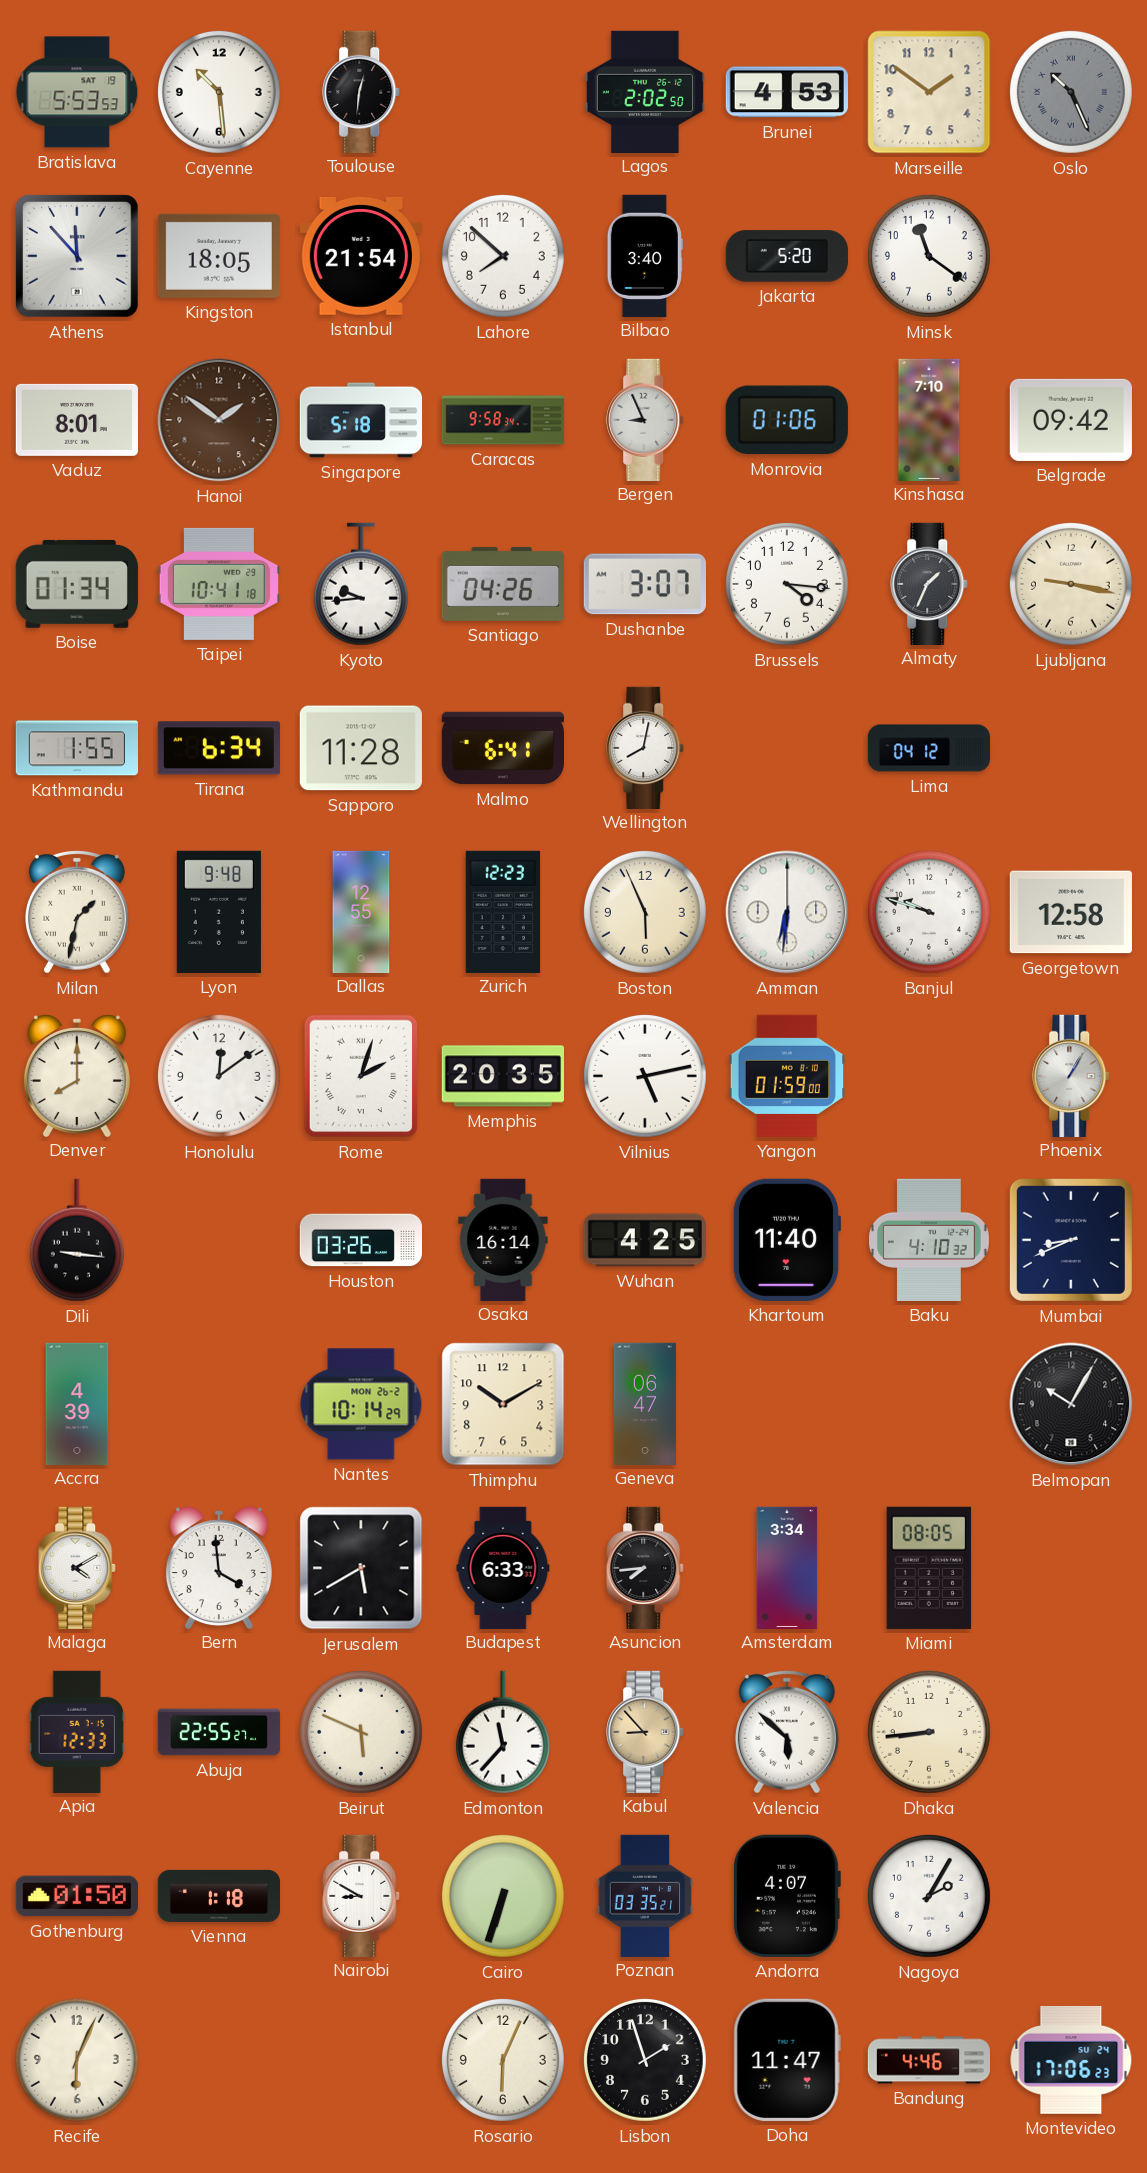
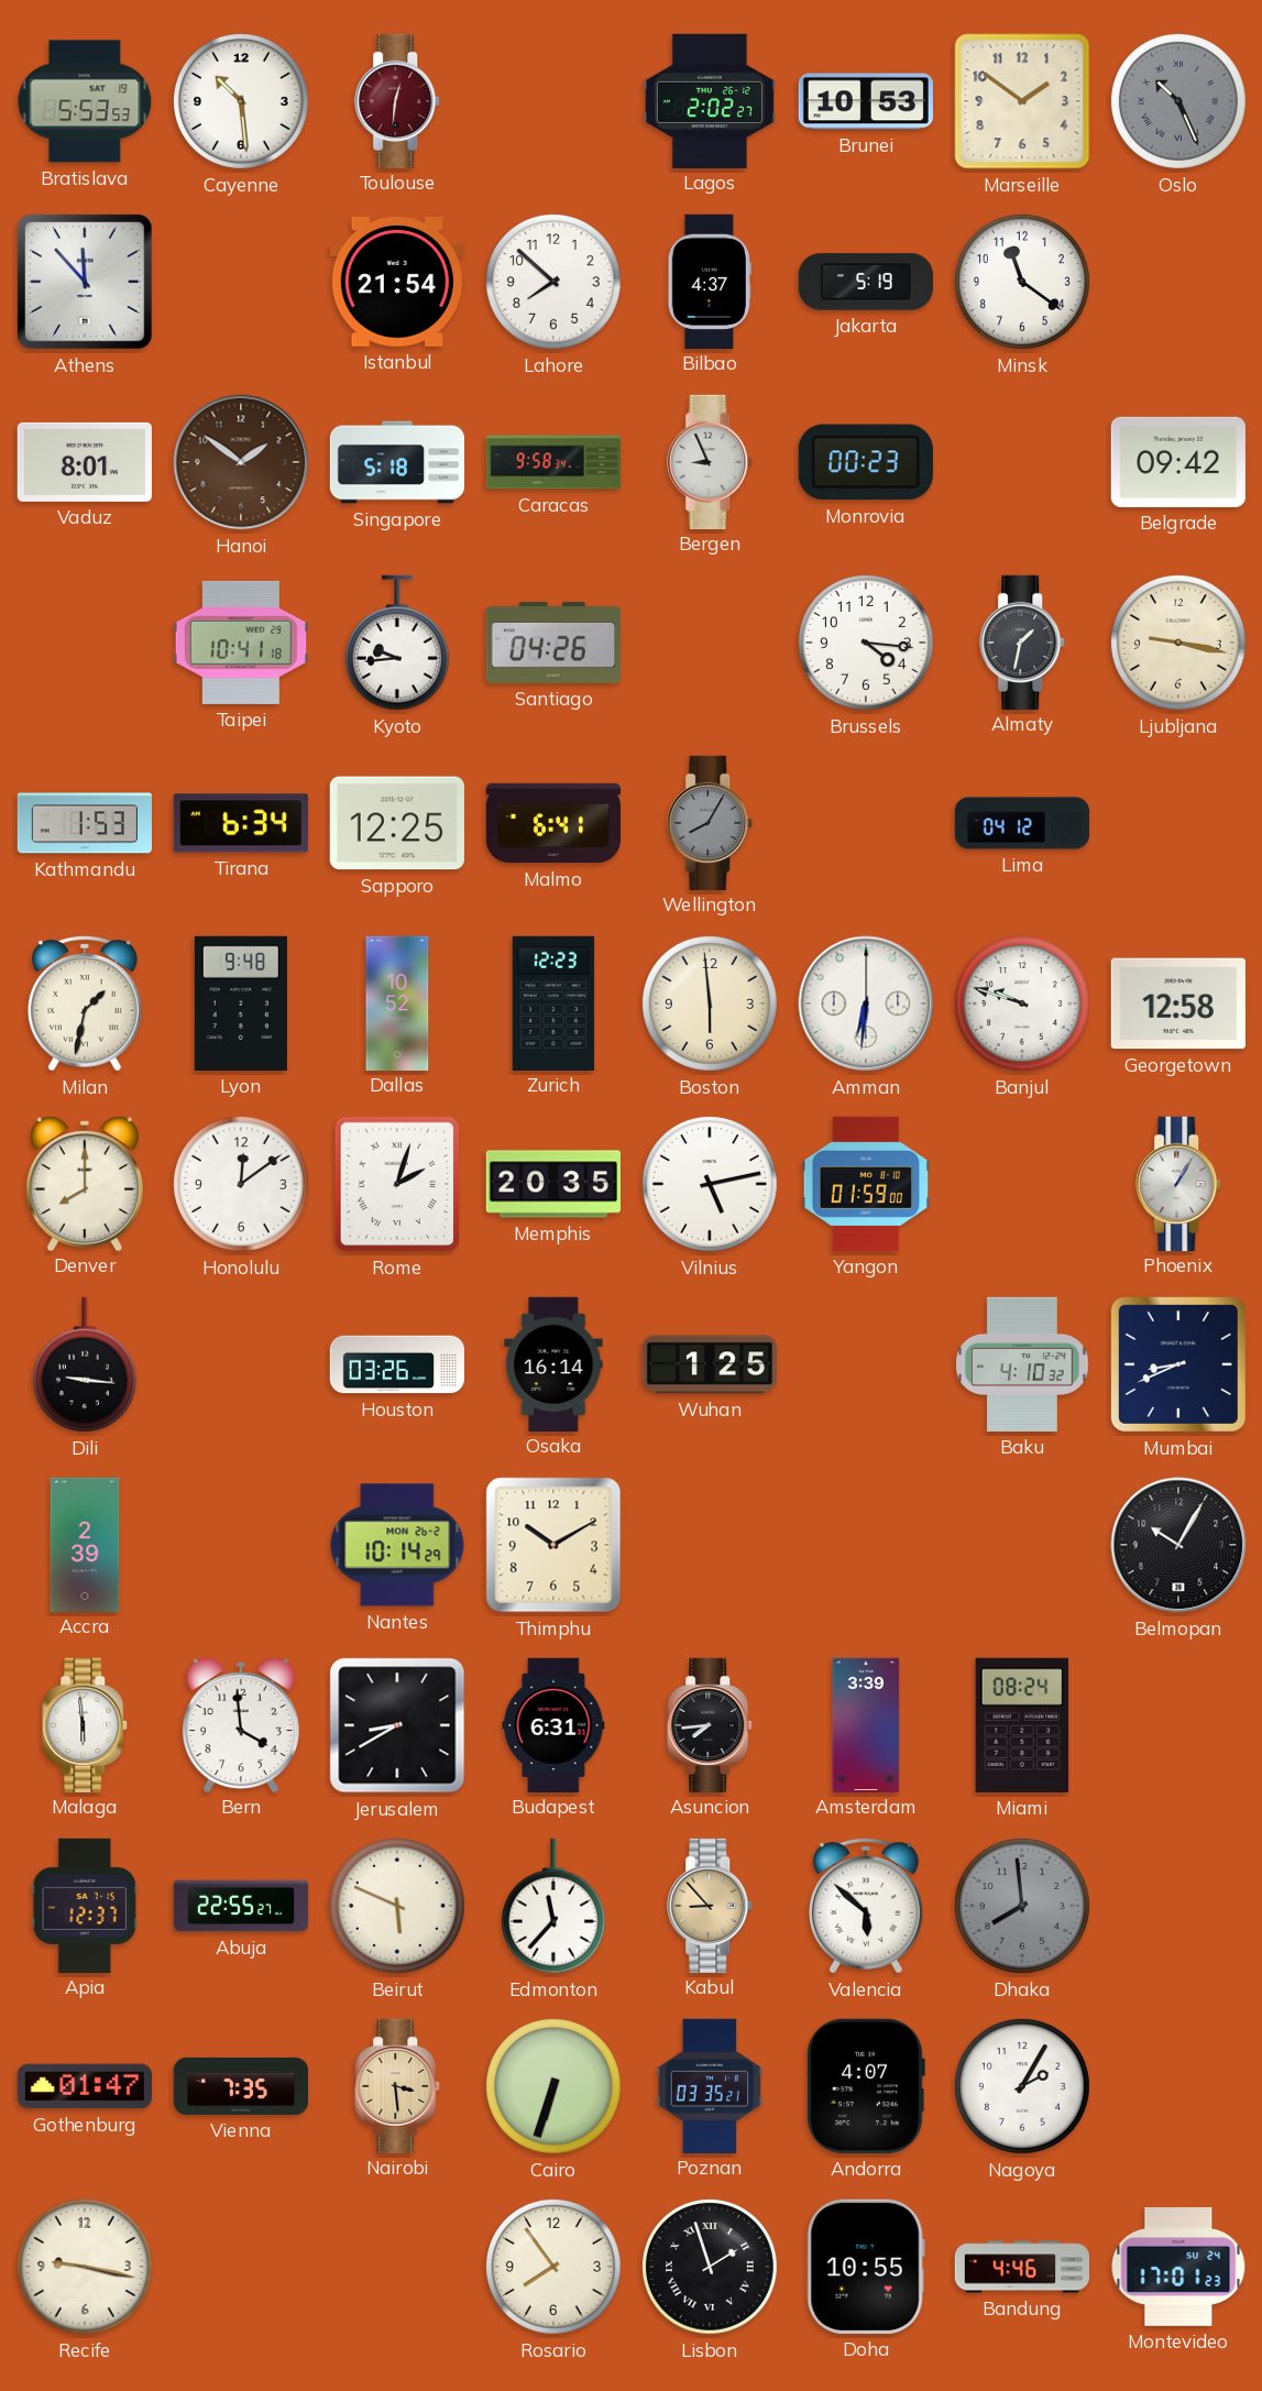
Toulouse dial: black -> burgundy (398, 100)
Lagos: 2:02:50 -> 2:02:27 (710, 100)
Brunei: 4:53 -> 10:53 (866, 101)
Kingston: 18:05 -> none (219, 256)
Bilbao: 3:40 -> 4:37 (710, 281)
Jakarta: 5:20 -> 5:19 (866, 282)
Monrovia: 01:06 -> 00:23 (866, 462)
Kinshasa: 7:10 -> none (929, 419)
Boise: 01:34 -> none (77, 584)
Dushanbe: 3:07 -> none (645, 584)
Almaty: 1:34 -> 1:32 (1023, 641)
Kathmandu: 1:55 -> 1:53 (84, 823)
Sapporo: 11:28 -> 12:25 (397, 823)
Wellington: 8:02 -> 8:05 (711, 822)
Wellington dial: white -> grey (711, 822)
Dallas: 12:55 -> 10:52 (397, 1002)
Boston: 5:56 -> 5:59 (710, 1003)
Wuhan: 4:25 -> 1:25 (710, 1364)
Khartoum: 11:40 -> none (786, 1240)
Accra: 4:39 -> 2:39 (85, 1544)
Geneva: 06:47 -> none (645, 1403)
Malaga: 4:10 -> 5:59 (86, 1724)
Jerusalem: 5:40 -> 8:40 (397, 1725)
Budapest: 6:33 -> 6:31 (553, 1724)
Amsterdam: 3:34 -> 3:39 (866, 1724)
Miami: 08:05 -> 08:24 (1022, 1725)
Apia: 12:33 -> 12:37 (85, 1905)
Dhaka: 8:44 -> 7:59 (1022, 1906)
Dhaka dial: cream -> grey (1022, 1906)
Gothenburg: 01:50 -> 01:47 (85, 2086)
Vienna: 1:18 -> 7:35 (240, 2086)
Nairobi: 8:50 -> 3:29 (398, 2085)
Nairobi dial: white -> champagne (398, 2085)
Recife: 6:04 -> 9:17 (85, 2267)
Rosario: 6:04 -> 7:54 (553, 2267)
Lisbon numerals: Arabic -> Roman (710, 2267)
Doha: 11:47 -> 10:55 (866, 2267)
Montevideo: 17:06 -> 17:01 (1178, 2267)
